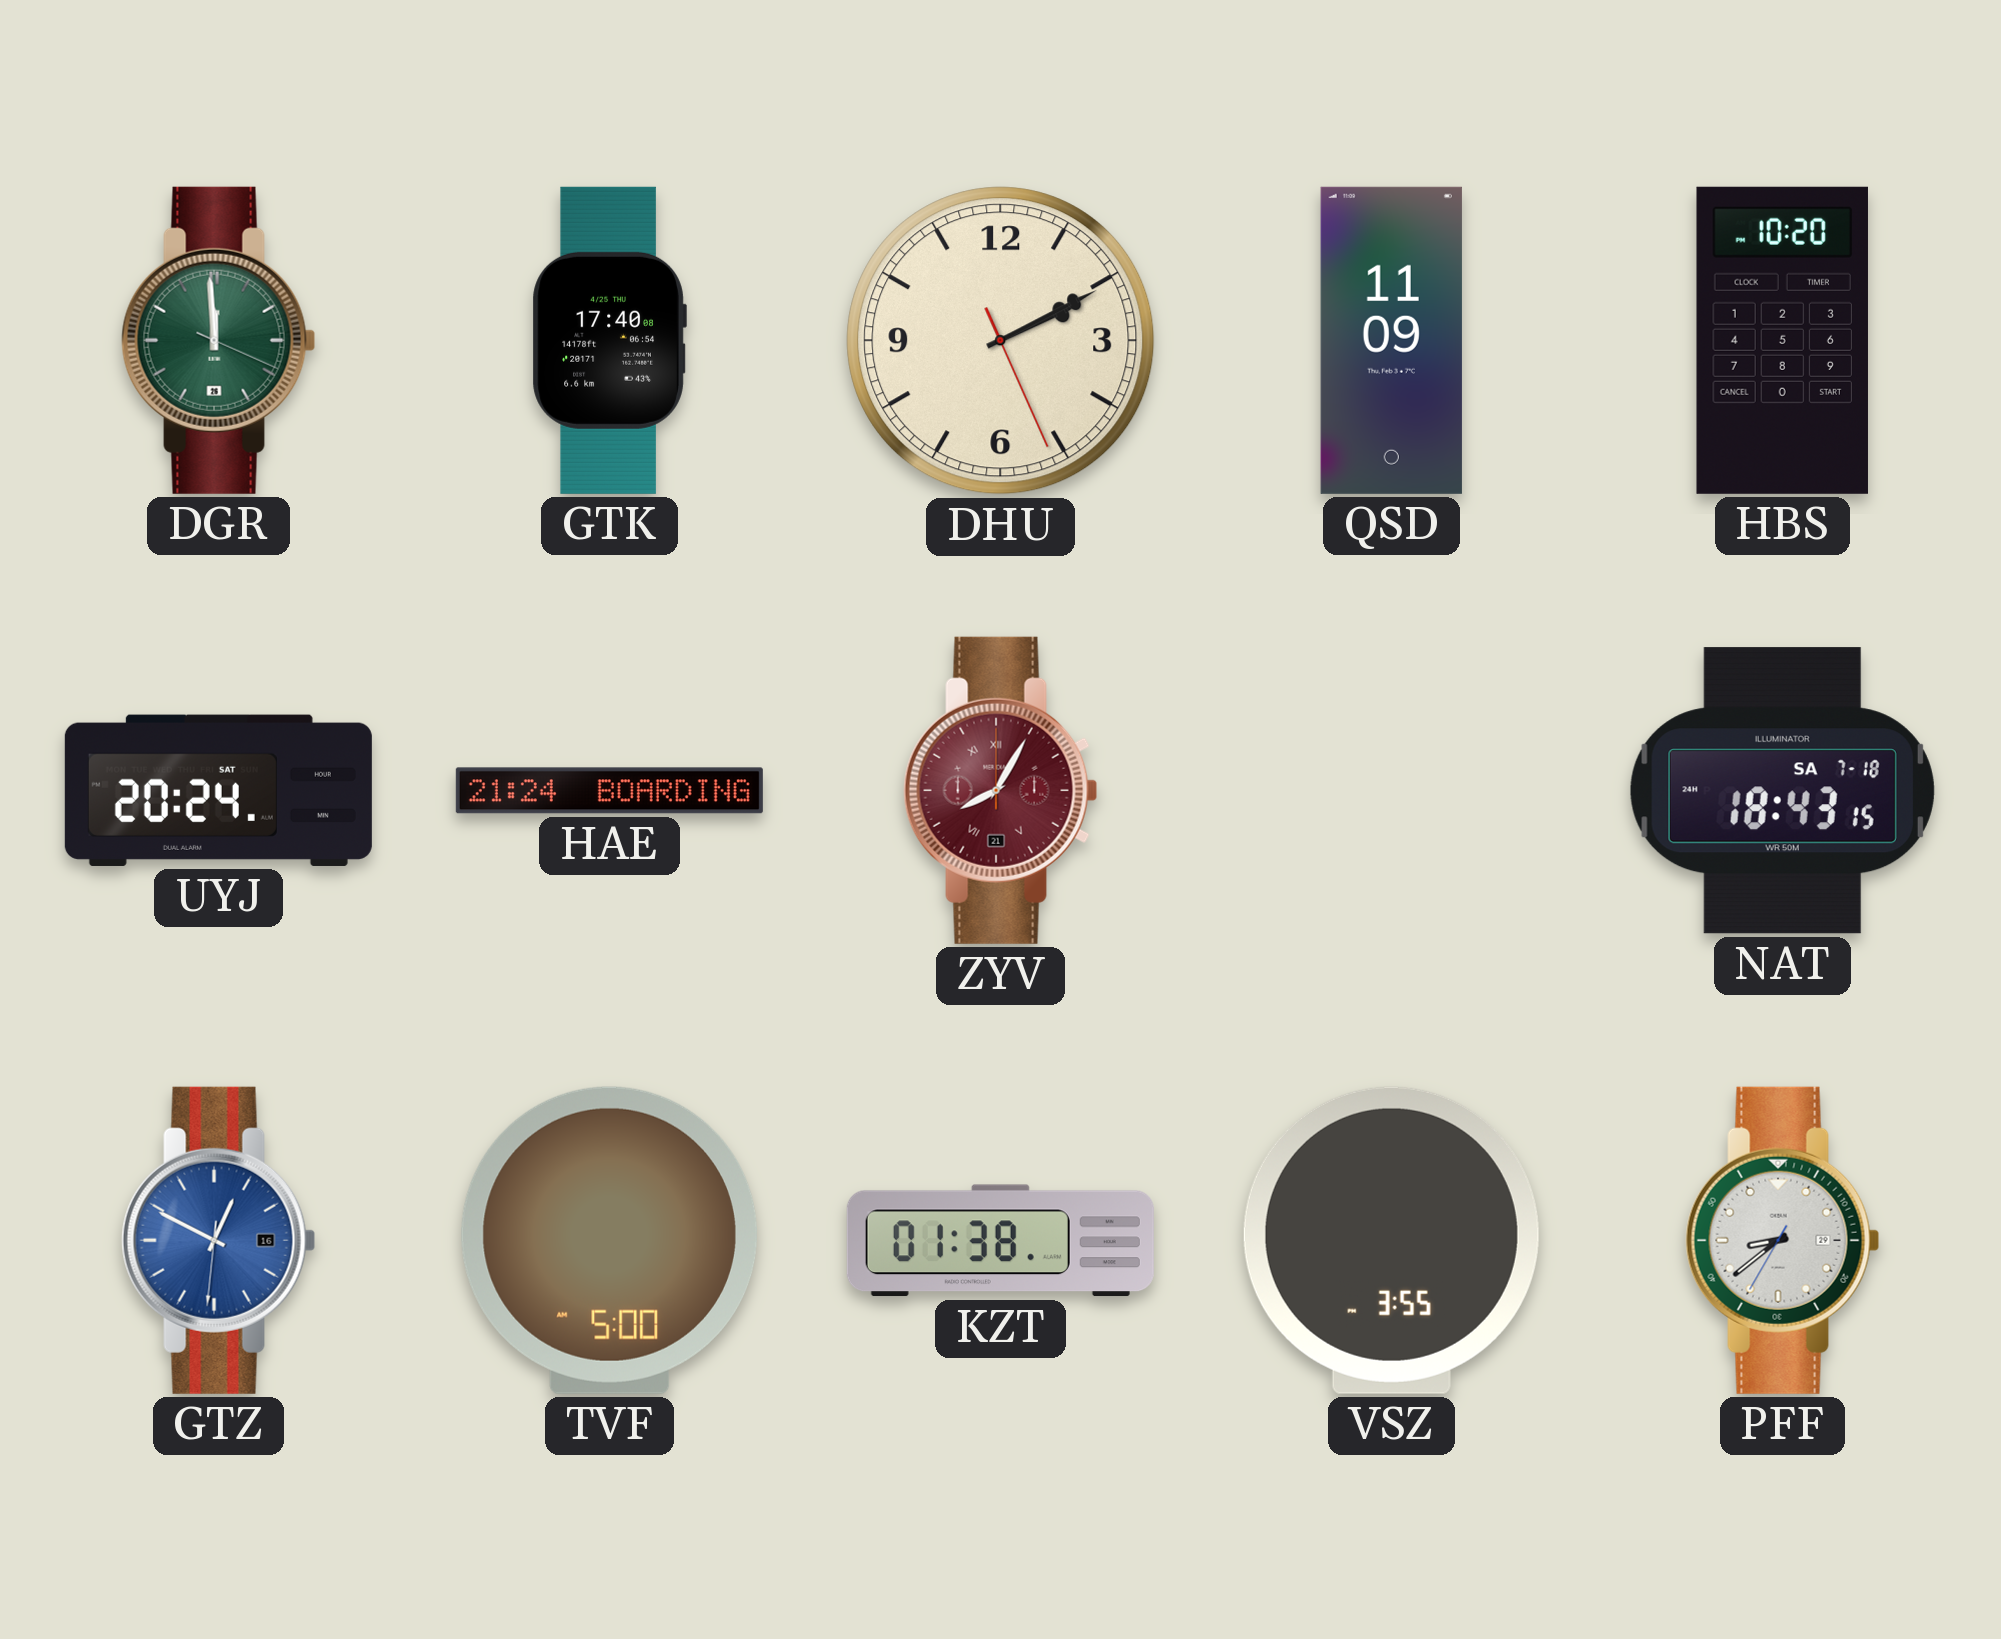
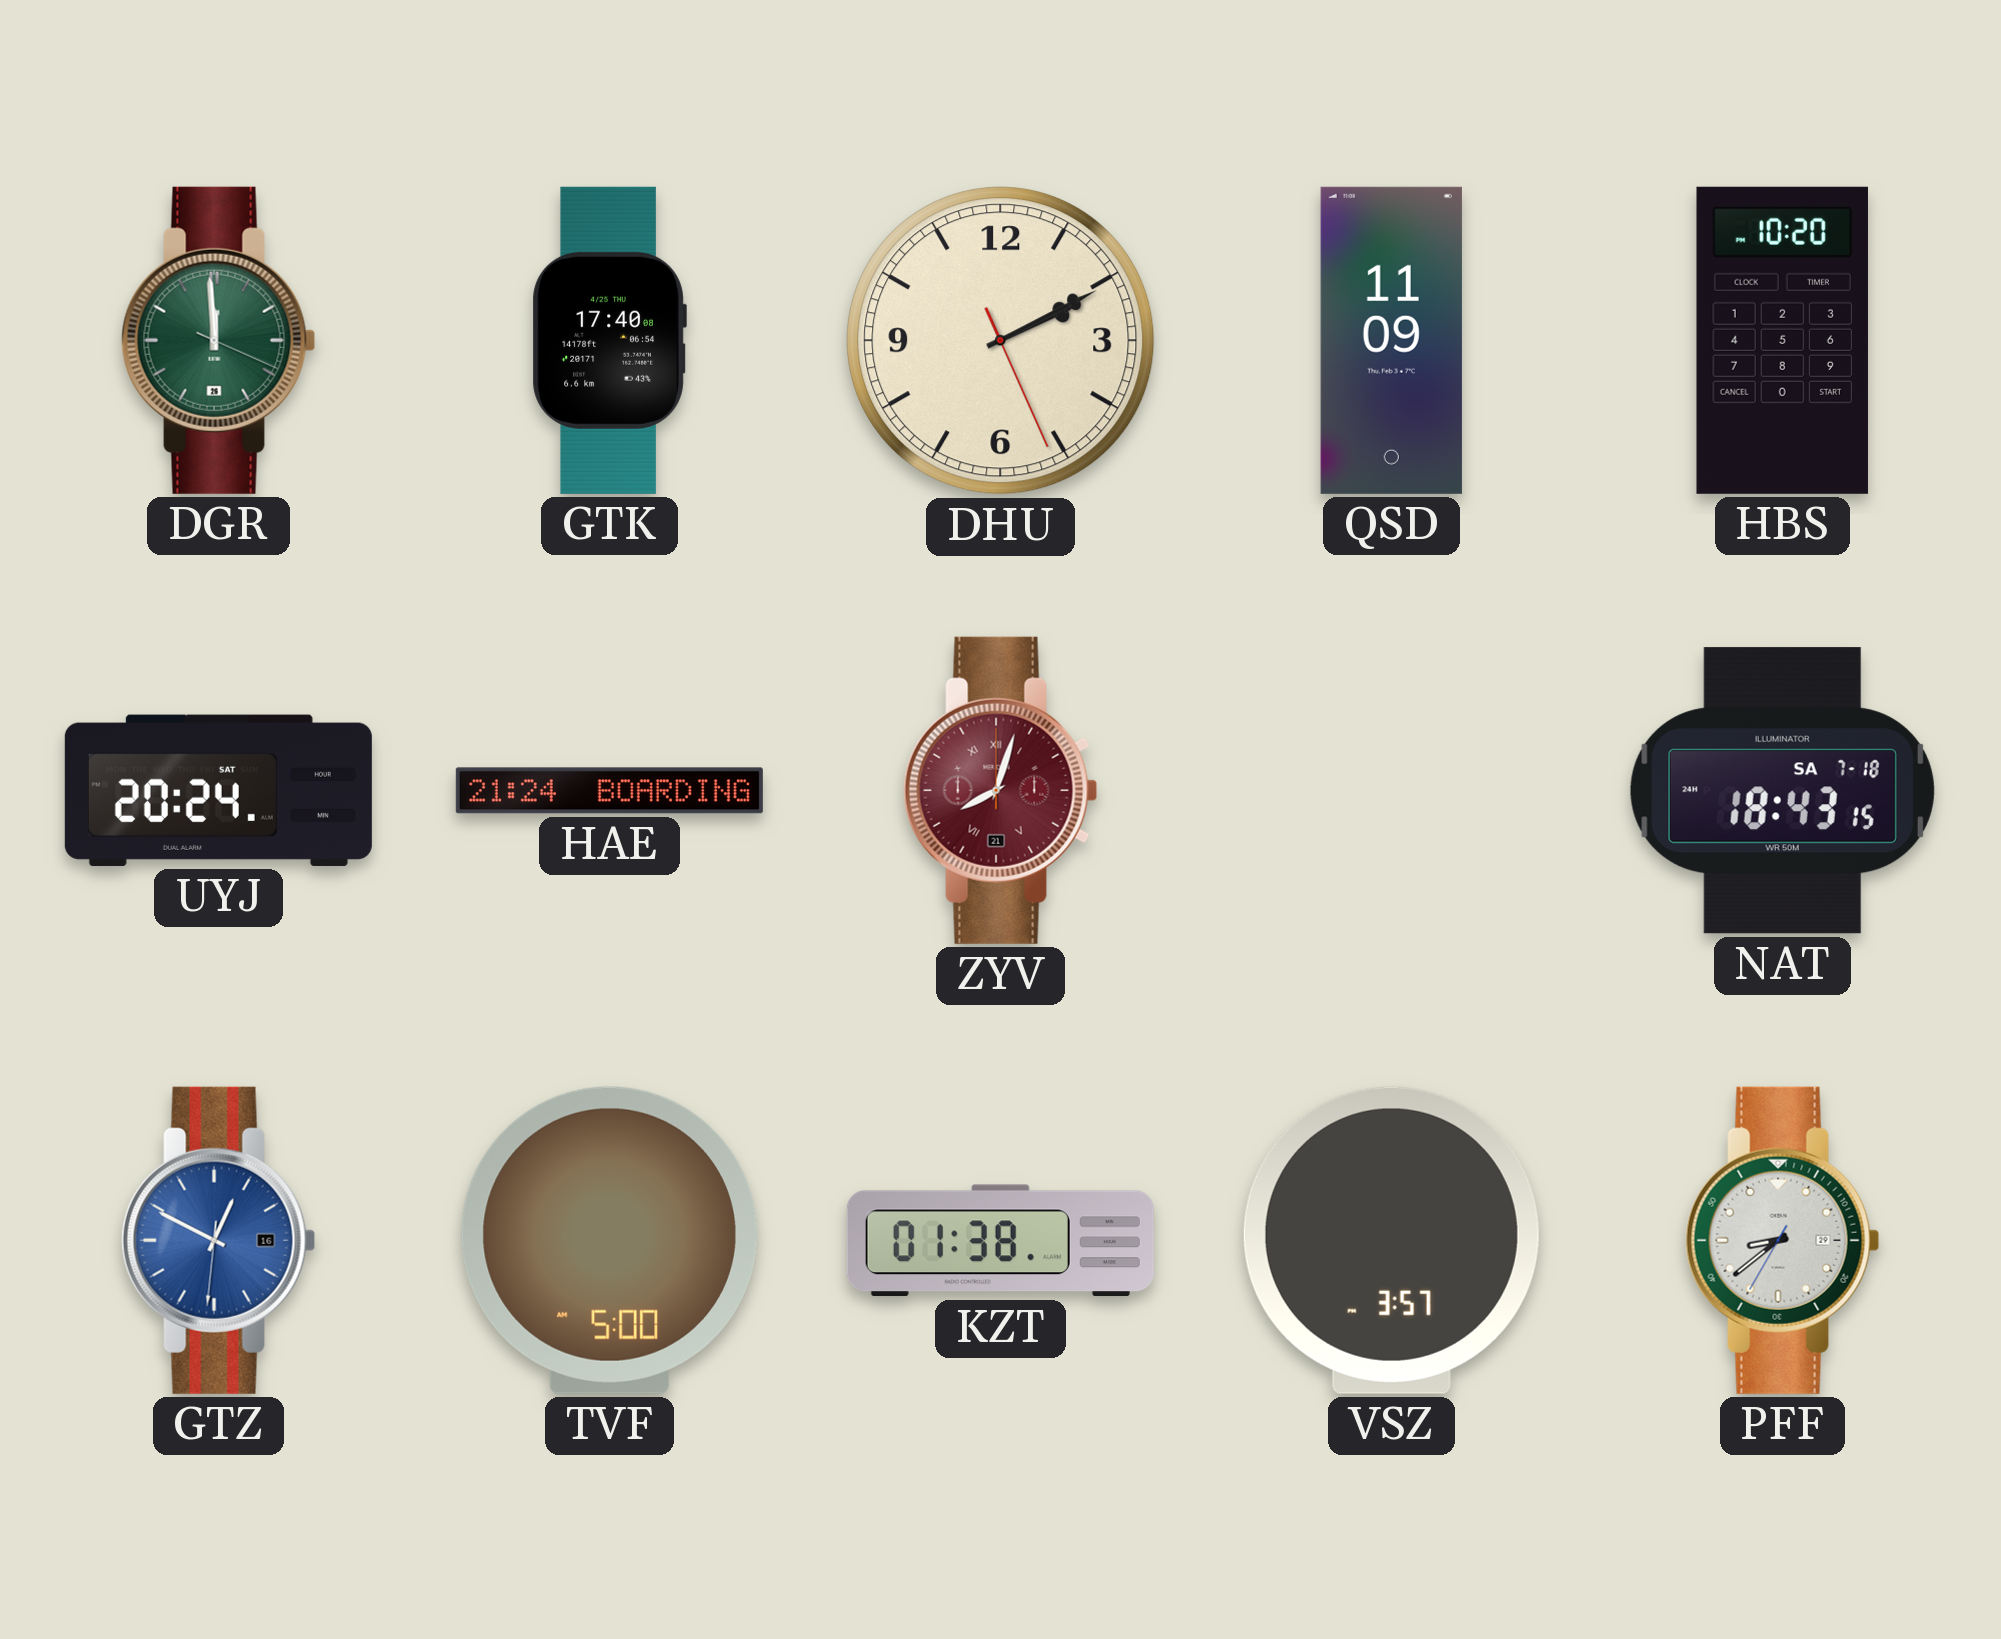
ZYV: 8:05 -> 8:03 (1001, 790)
VSZ: 3:55 -> 3:57 (1391, 1240)
